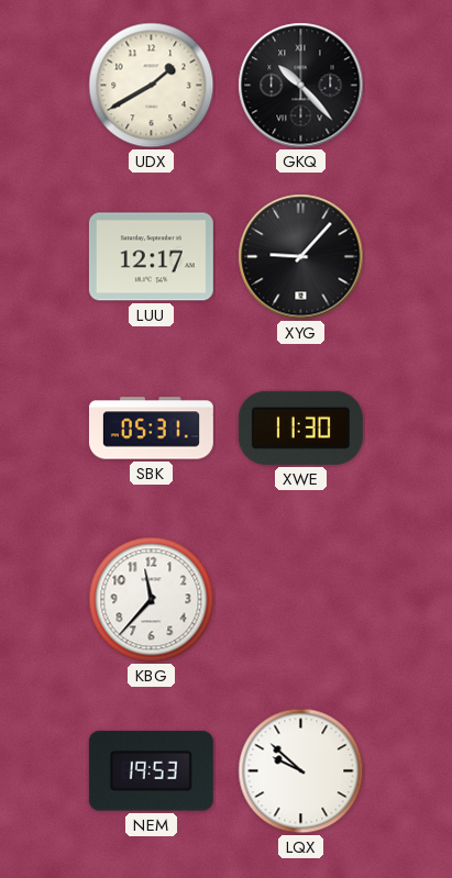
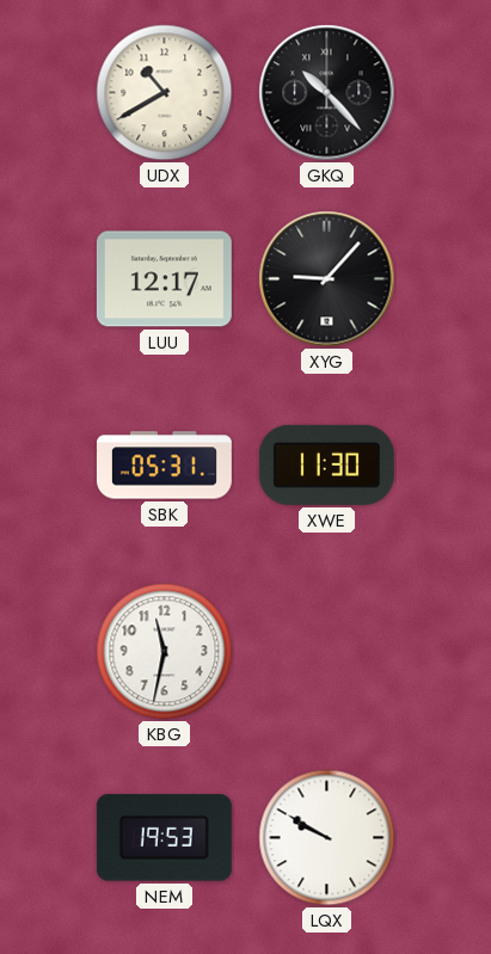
UDX: 1:40 -> 10:40 (165, 93)
KBG: 11:37 -> 11:32 (165, 652)
LQX: 9:52 -> 9:50 (327, 838)
